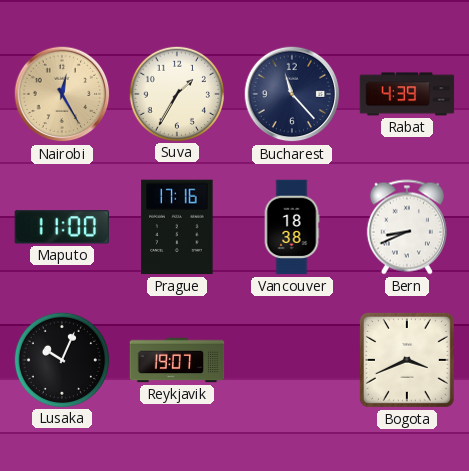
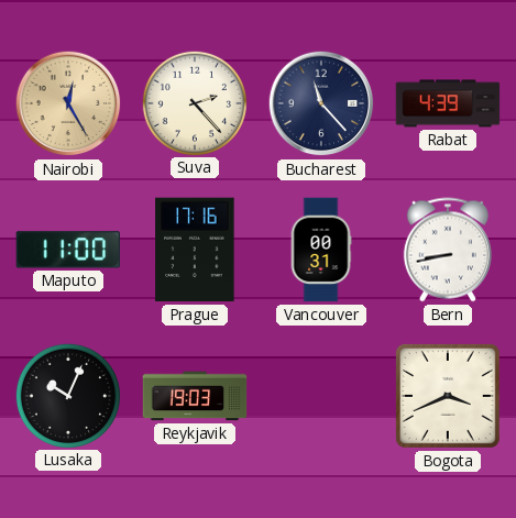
Suva: 1:35 -> 2:23 (194, 102)
Vancouver: 18:38 -> 00:31 (321, 250)
Bern: 8:41 -> 8:43 (448, 250)
Reykjavik: 19:07 -> 19:03 (195, 396)
